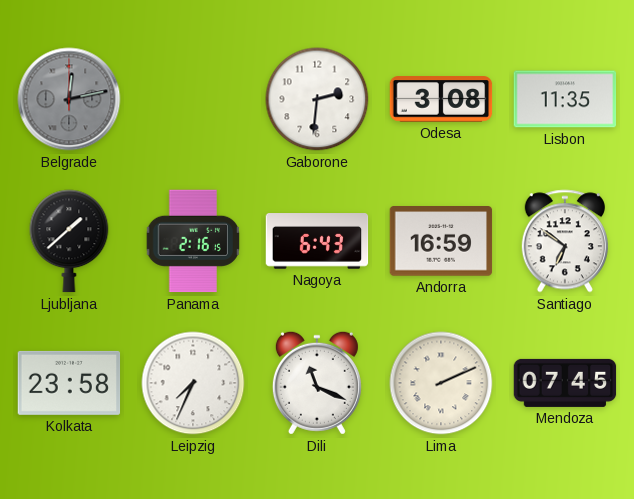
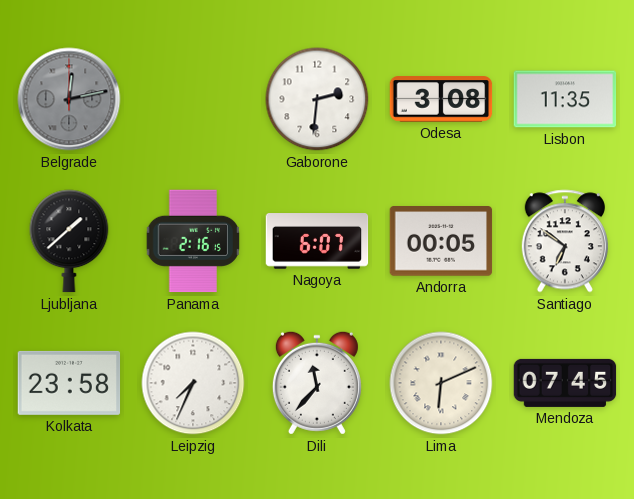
Nagoya: 6:43 -> 6:07 (317, 241)
Andorra: 16:59 -> 00:05 (441, 242)
Dili: 11:19 -> 11:37 (317, 383)
Lima: 2:11 -> 6:11 (441, 383)
